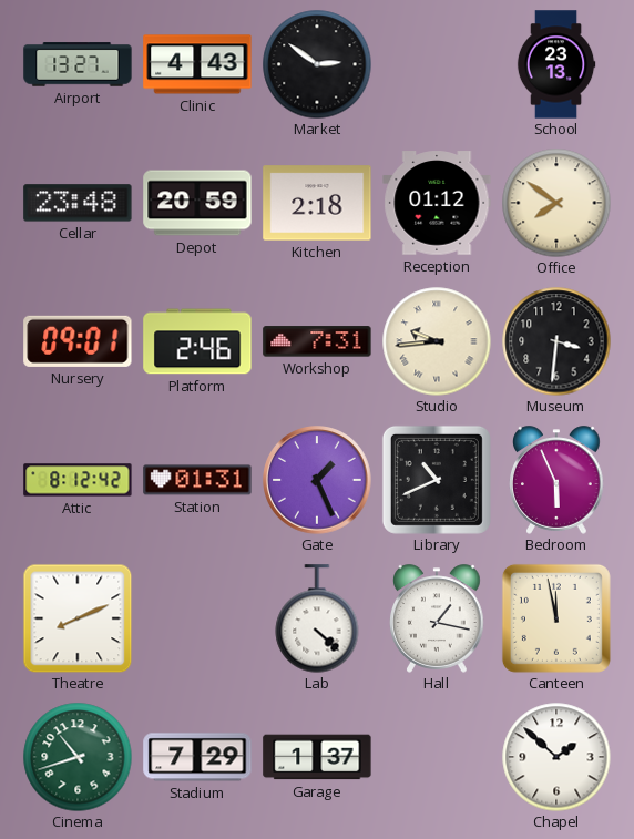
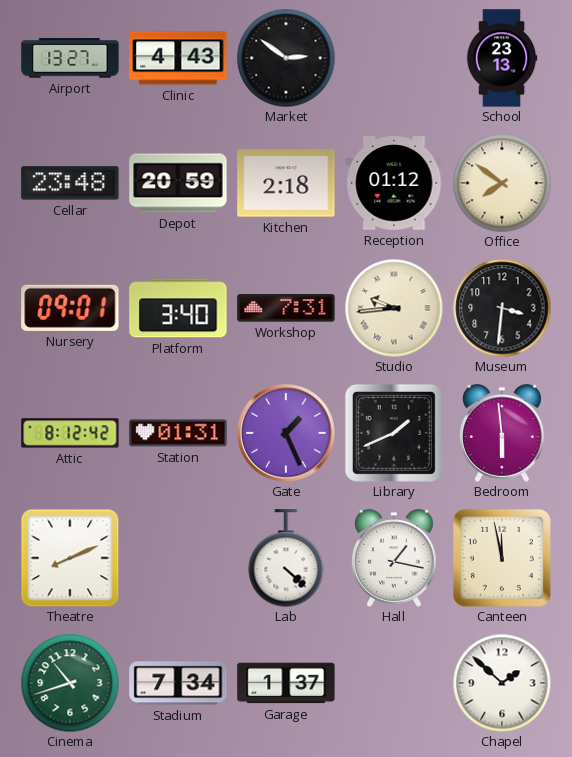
Platform: 2:46 -> 3:40 (178, 308)
Library: 10:41 -> 1:41 (394, 433)
Bedroom: 5:56 -> 5:59 (502, 433)
Stadium: 7:29 -> 7:34 (178, 683)
